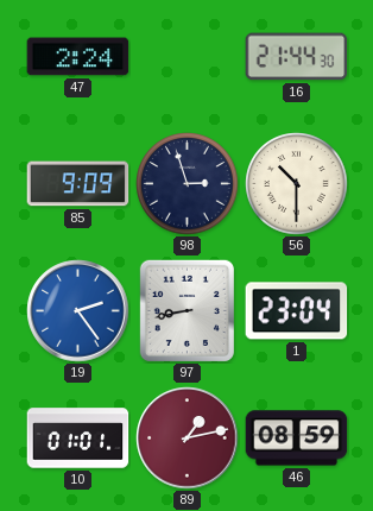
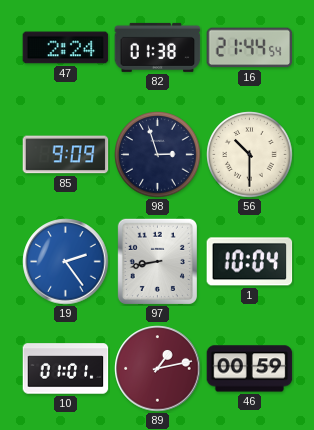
82: none -> 01:38 (158, 47)
16: 21:44:30 -> 21:44:54 (250, 48)
1: 23:04 -> 10:04 (250, 262)
46: 08:59 -> 00:59 (250, 369)
